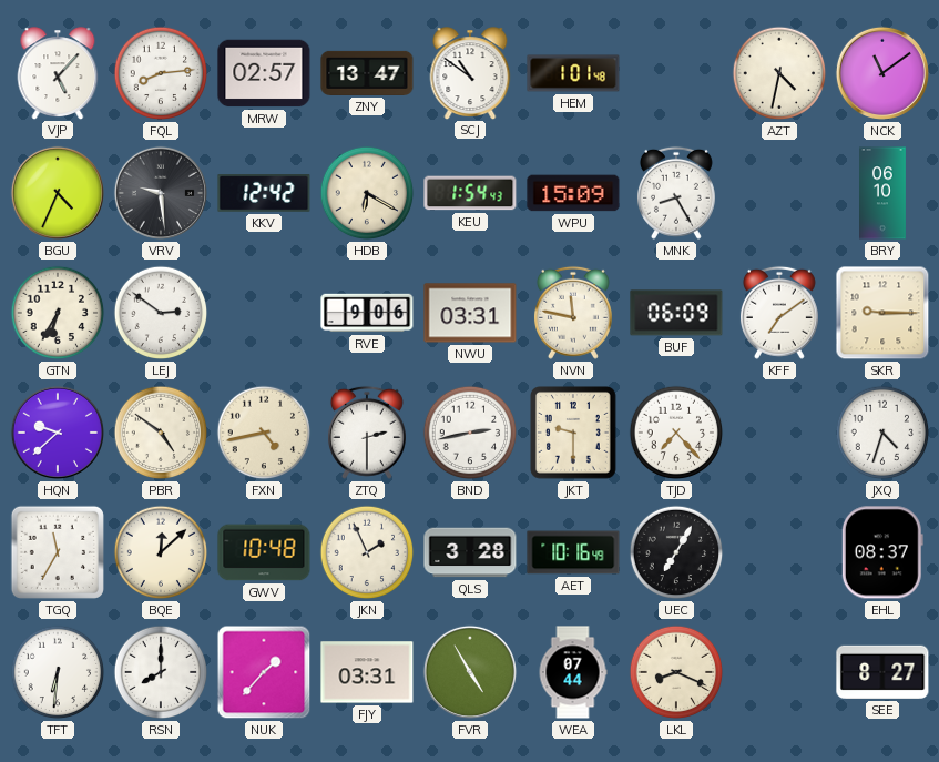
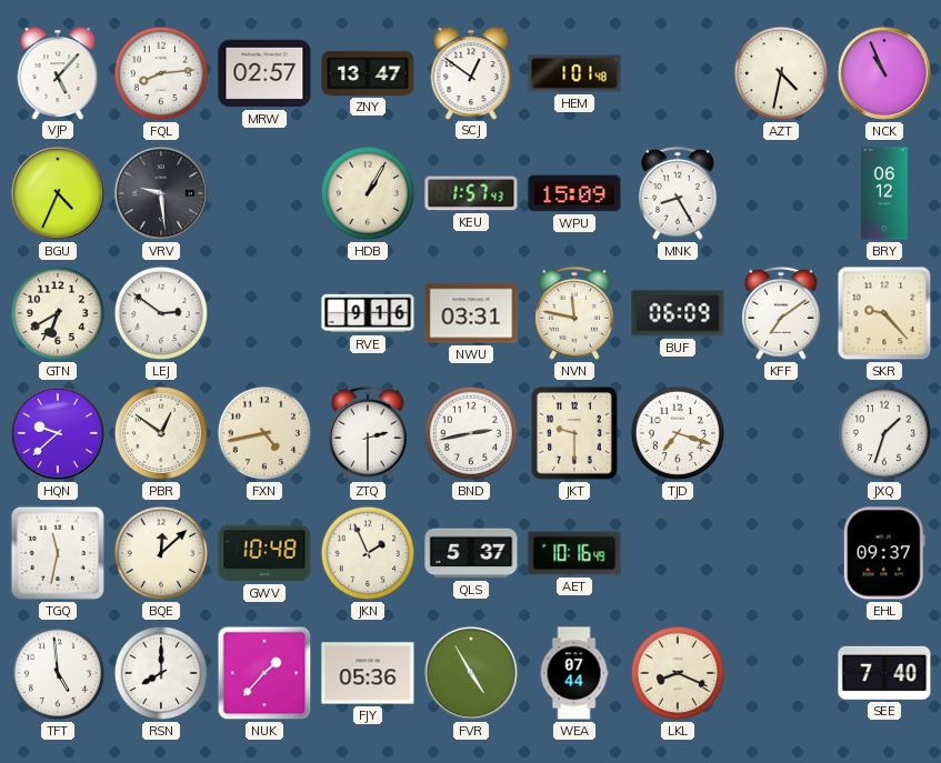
SCJ: 10:51 -> 12:51 (471, 73)
NCK: 11:09 -> 10:56 (884, 73)
KKV: 12:42 -> none (264, 193)
HDB: 6:20 -> 1:05 (368, 193)
KEU: 1:54 -> 1:57 (471, 193)
BRY: 06:10 -> 06:12 (885, 193)
GTN: 6:35 -> 6:40 (58, 313)
RVE: 9:06 -> 9:16 (368, 313)
SKR: 9:15 -> 9:23 (884, 313)
PBR: 4:51 -> 12:51 (161, 433)
TJD: 7:23 -> 7:18 (678, 433)
JXQ: 4:33 -> 1:33 (884, 433)
TGQ: 11:35 -> 11:32 (58, 553)
QLS: 3:28 -> 5:37 (471, 553)
UEC: 7:05 -> none (676, 552)
EHL: 08:37 -> 09:37 (884, 553)
TFT: 6:31 -> 4:59 (58, 673)
FJY: 03:31 -> 05:36 (368, 673)
SEE: 8:27 -> 7:40 (884, 673)
